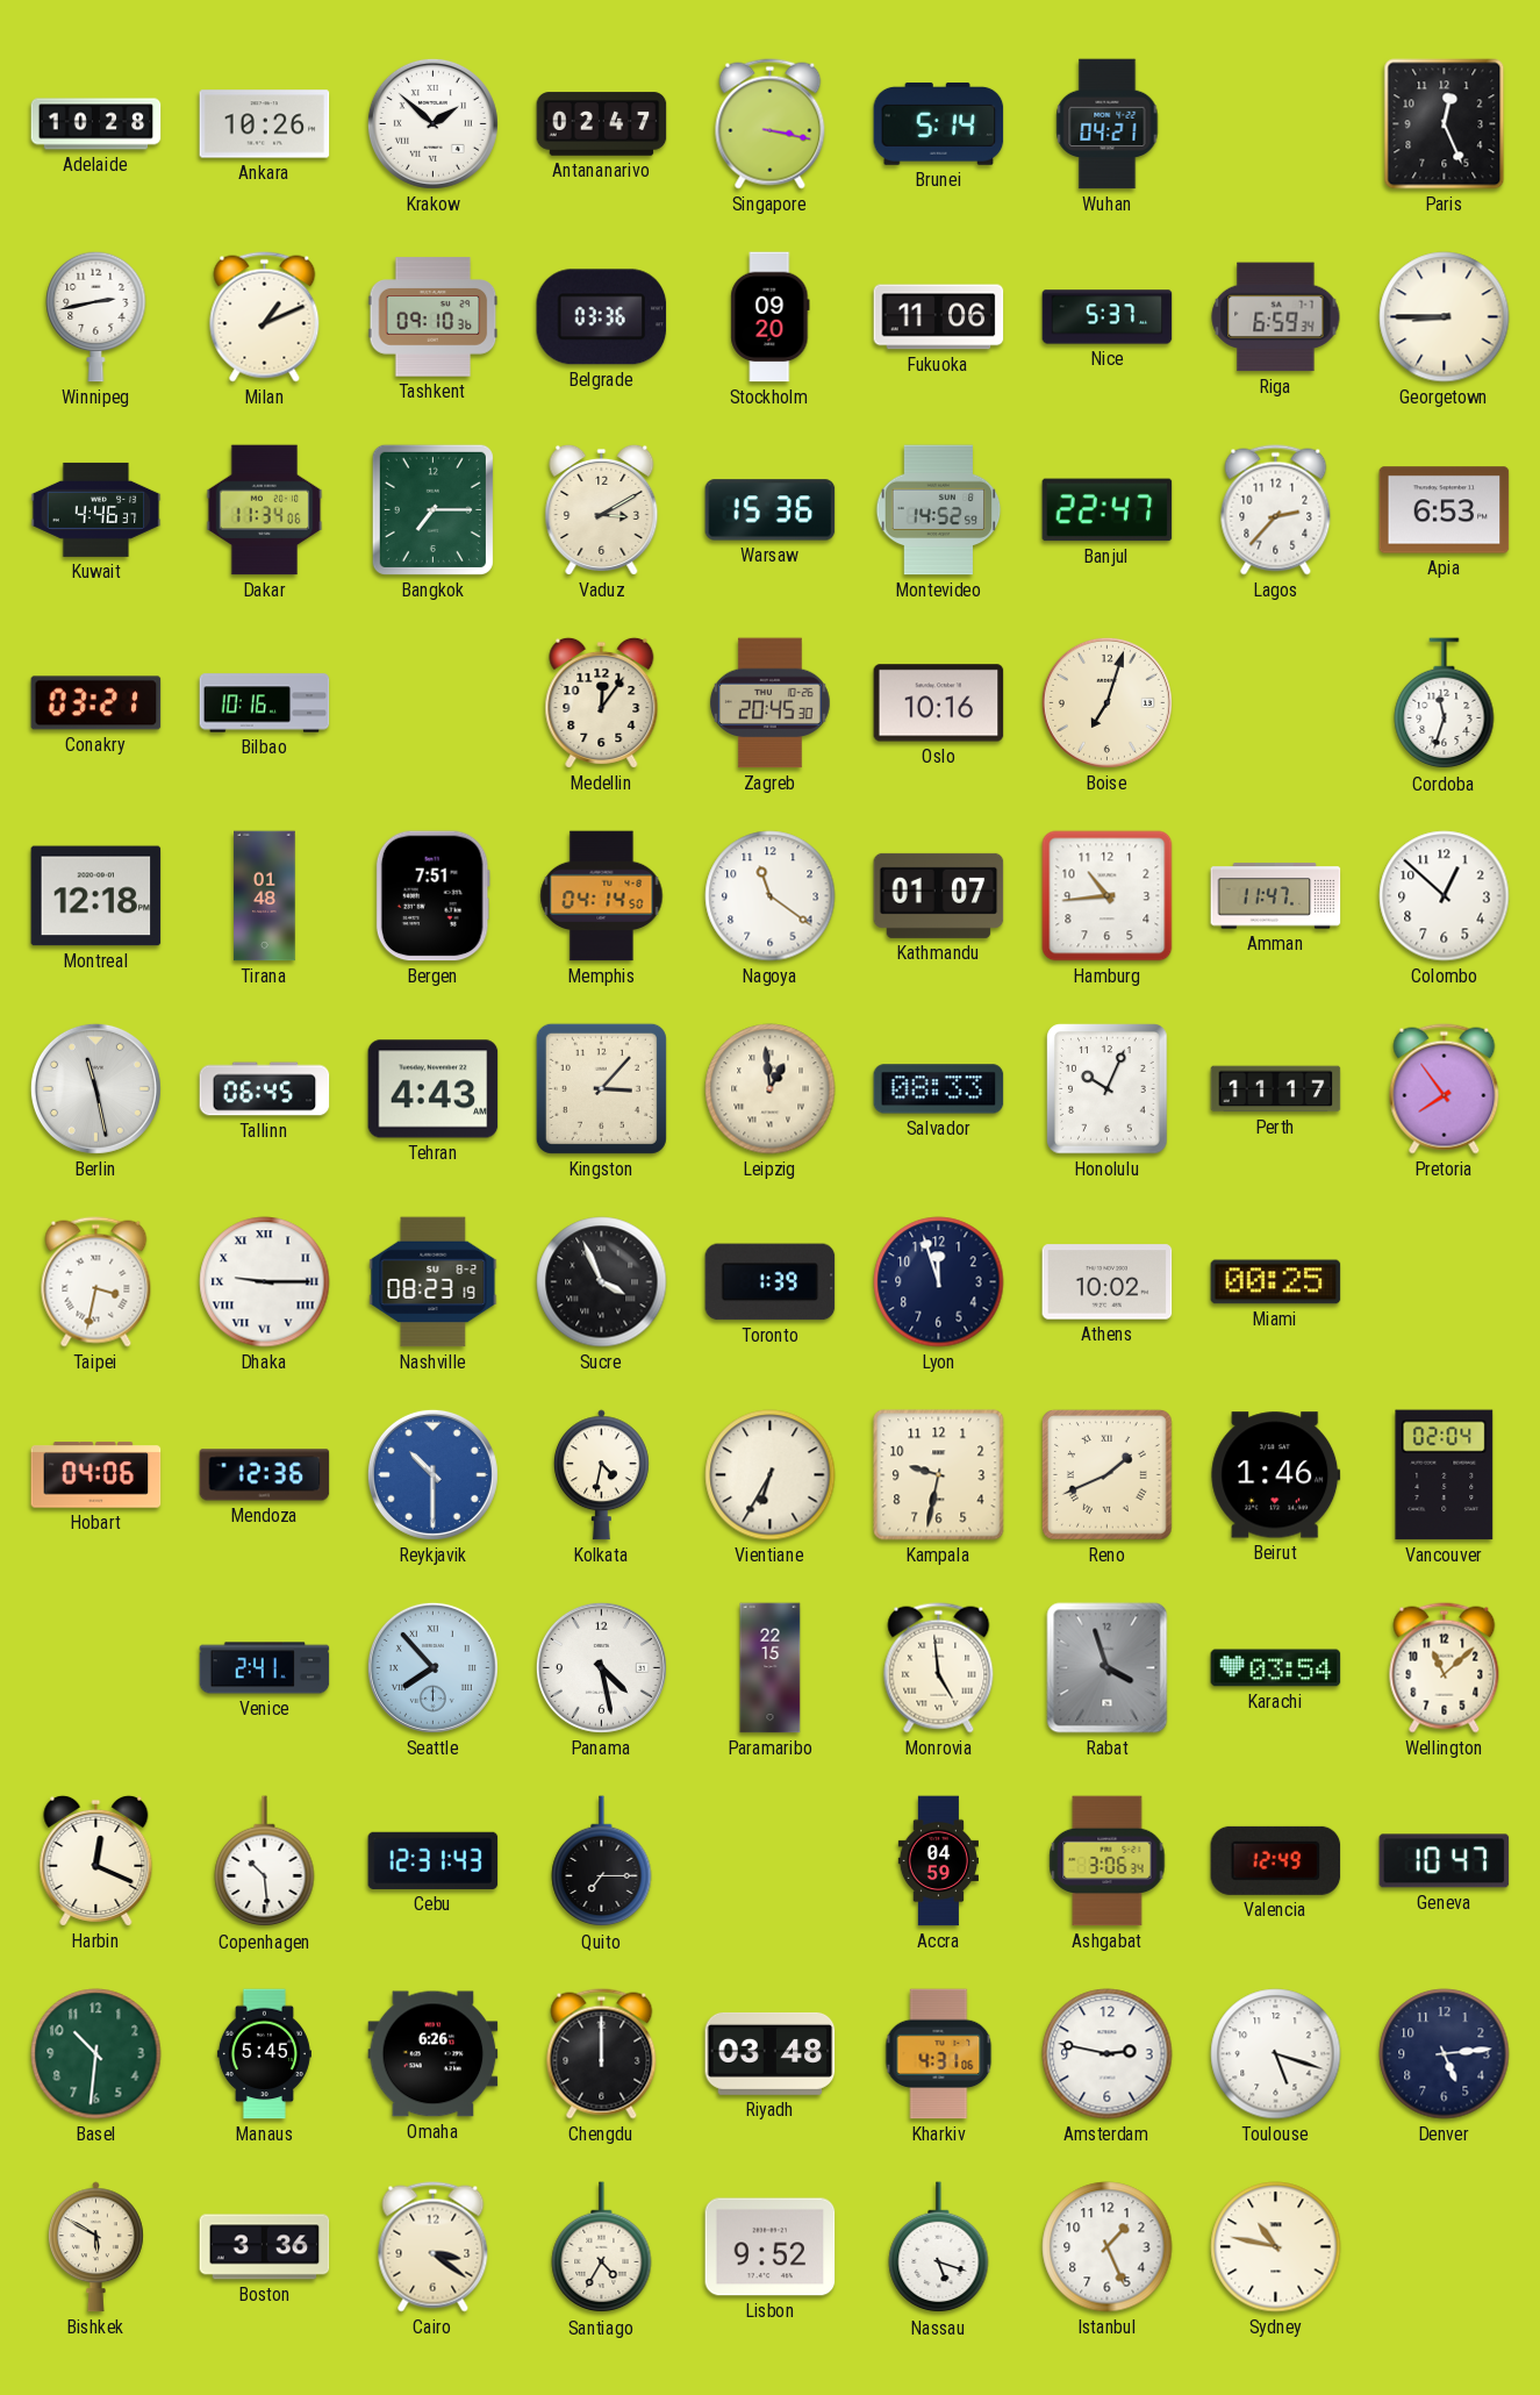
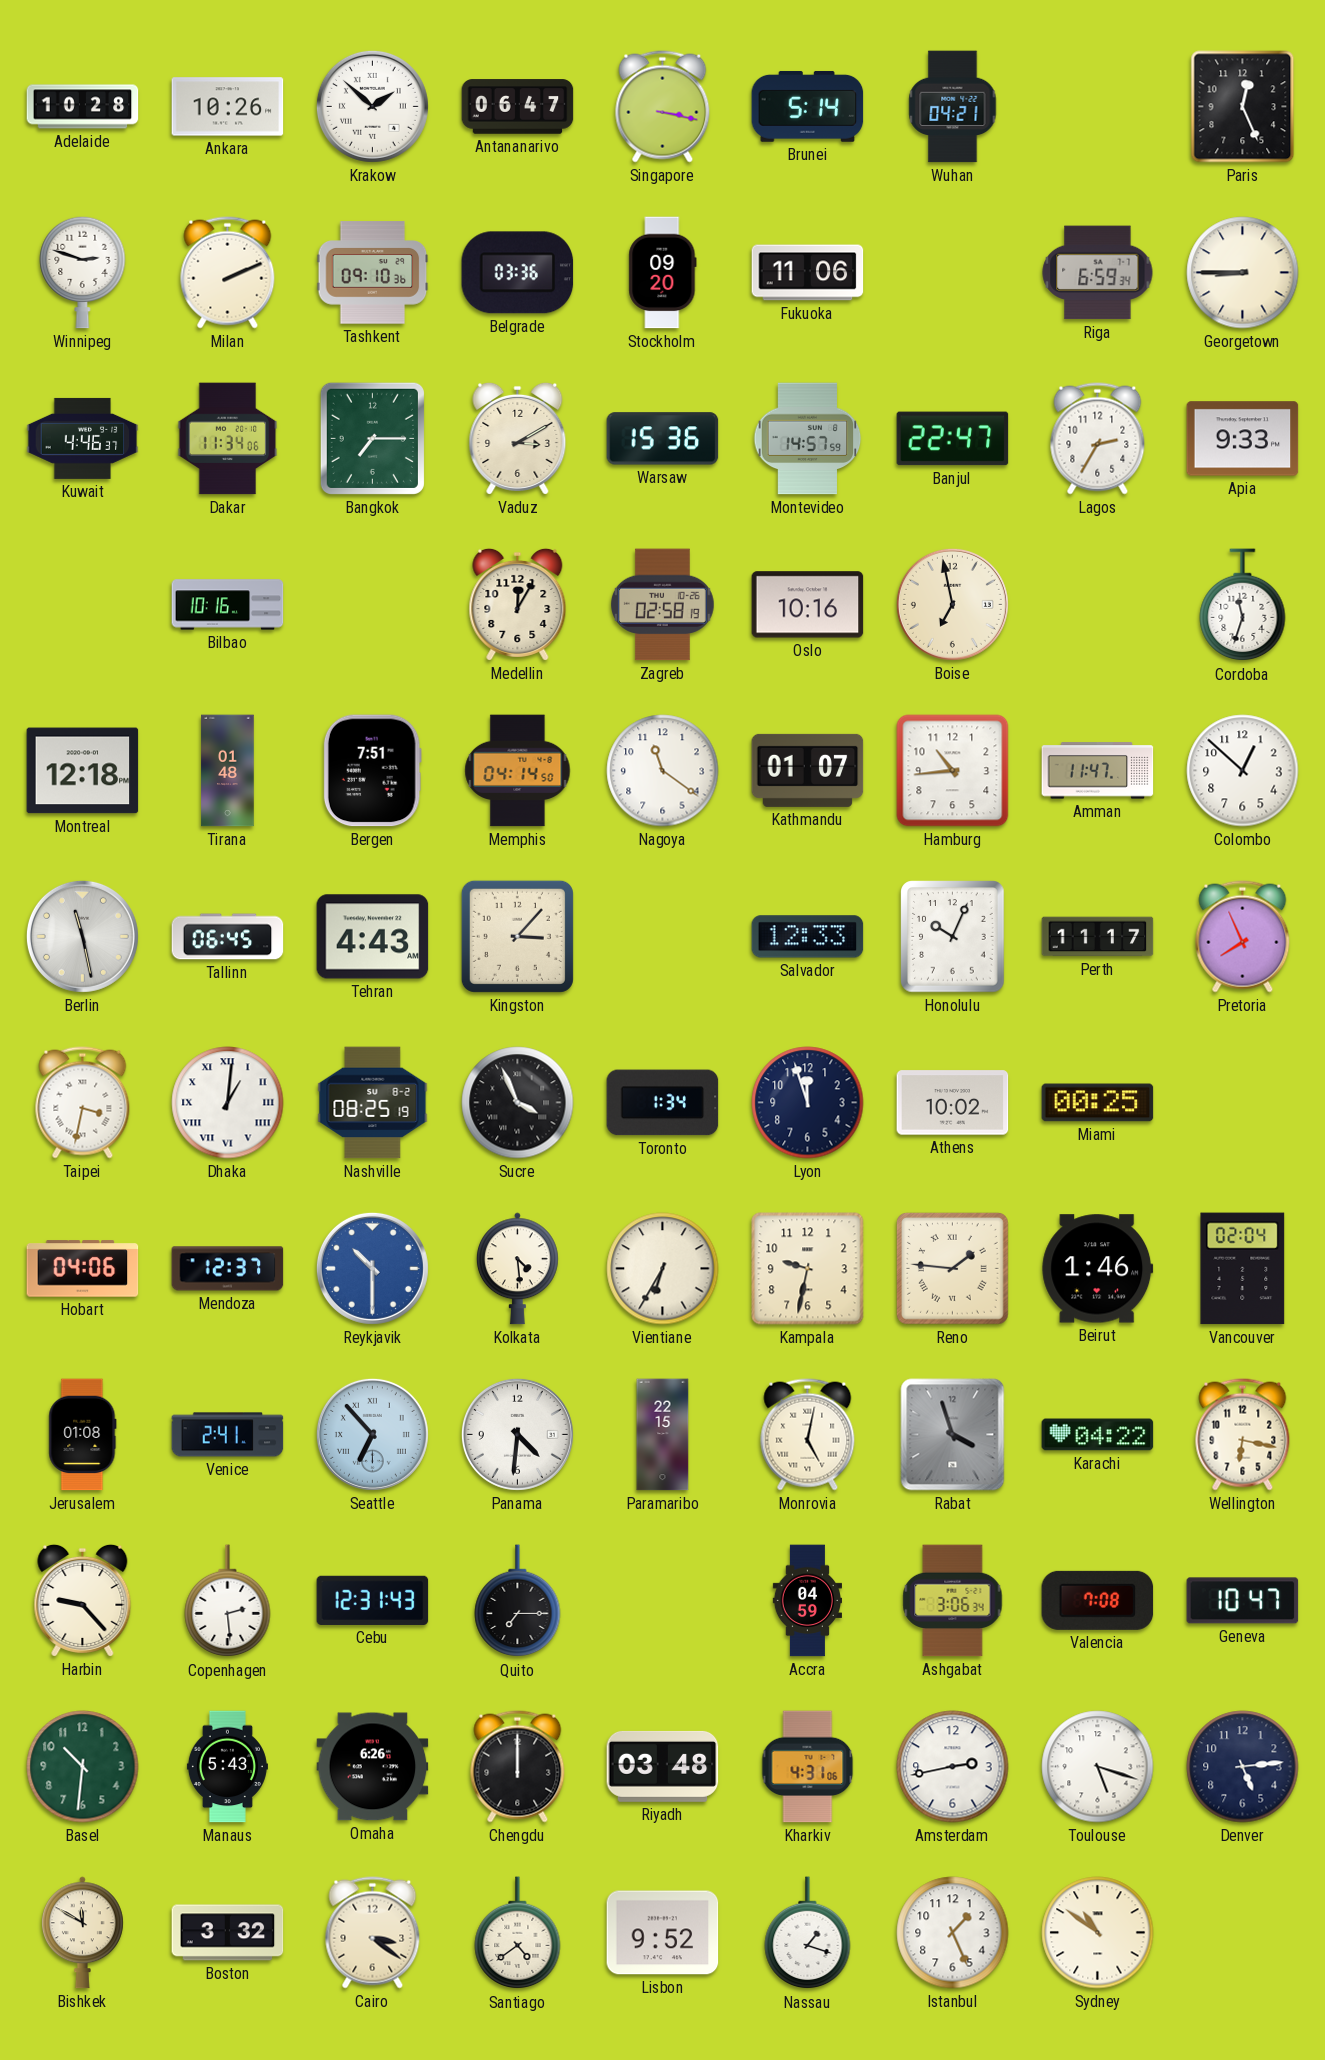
Antananarivo: 02:47 -> 06:47 (518, 107)
Winnipeg: 2:43 -> 2:48 (83, 272)
Milan: 1:11 -> 2:11 (228, 273)
Nice: 5:37 -> none (1108, 317)
Montevideo: 14:52 -> 14:57 (808, 439)
Lagos: 2:37 -> 2:35 (1098, 439)
Apia: 6:53 -> 9:33 (1243, 439)
Conakry: 03:21 -> none (96, 703)
Medellin: 12:06 -> 12:05 (518, 604)
Zagreb: 20:45 -> 02:58 (663, 605)
Boise: 7:03 -> 6:58 (952, 604)
Leipzig: 12:59 -> none (771, 1089)
Salvador: 08:33 -> 12:33 (808, 937)
Pretoria: 7:54 -> 7:56 (1243, 937)
Dhaka: 9:15 -> 1:01 (228, 1103)
Nashville: 08:23 -> 08:25 (373, 1103)
Toronto: 1:39 -> 1:34 (663, 1103)
Mendoza: 12:36 -> 12:37 (228, 1269)
Kolkata: 4:32 -> 4:29 (517, 1269)
Reno: 1:41 -> 1:46 (953, 1269)
Jerusalem: none -> 01:08 (83, 1435)
Seattle: 7:53 -> 6:53 (372, 1434)
Panama: 4:28 -> 4:31 (517, 1434)
Monrovia: 4:59 -> 5:02 (808, 1435)
Karachi: 03:54 -> 04:22 (1098, 1435)
Wellington: 11:08 -> 6:17 (1243, 1435)
Harbin: 12:19 -> 9:23 (83, 1600)
Copenhagen: 10:29 -> 2:29 (228, 1601)
Valencia: 12:49 -> 7:08 (1098, 1600)
Manaus: 5:45 -> 5:43 (227, 1767)
Amsterdam: 2:47 -> 2:43 (953, 1767)
Bishkek: 5:50 -> 11:50 (82, 1933)
Boston: 3:36 -> 3:32 (228, 1933)
Santiago: 4:35 -> 4:39 (518, 1933)
Nassau: 5:18 -> 1:18 (808, 1933)
Sydney: 10:47 -> 10:51 (1098, 1933)
